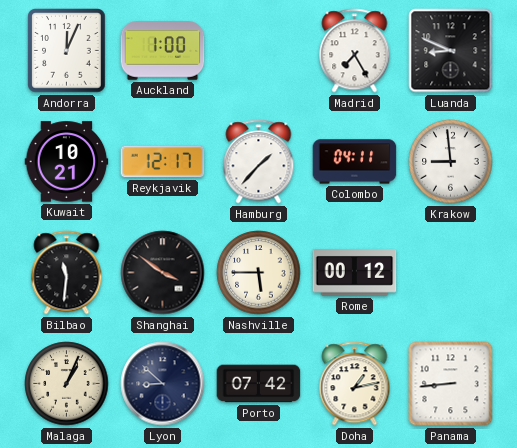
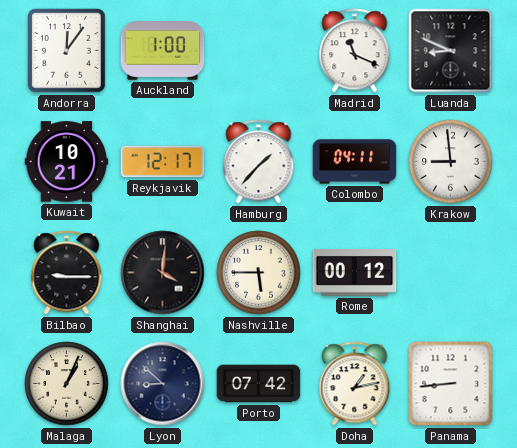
Andorra: 12:04 -> 12:06 (67, 51)
Madrid: 7:25 -> 11:19 (355, 51)
Bilbao: 11:31 -> 9:15 (67, 273)
Shanghai: 3:51 -> 4:01 (163, 273)
